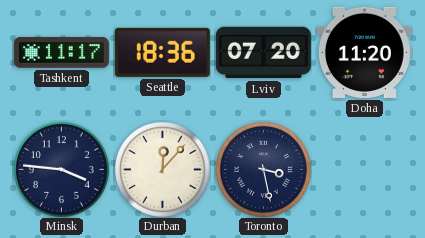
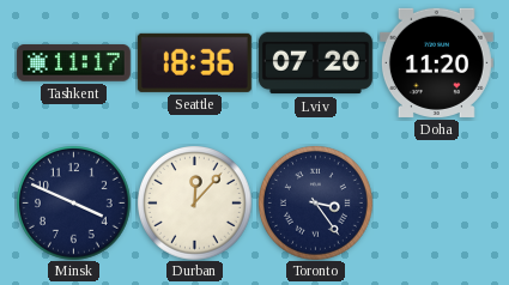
Minsk: 3:46 -> 3:49 (74, 204)
Toronto: 3:28 -> 3:24 (316, 204)
